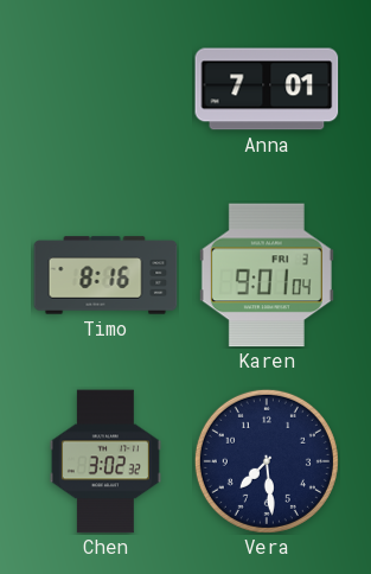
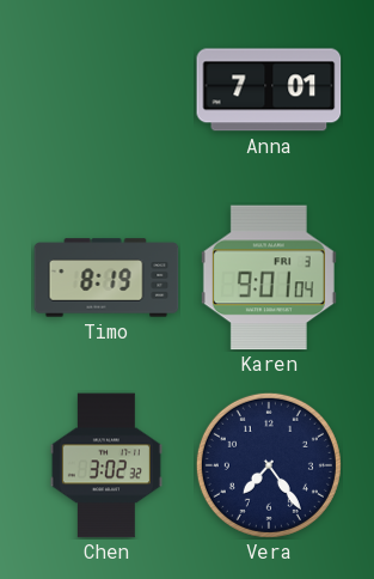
Timo: 8:16 -> 8:19 (106, 278)
Vera: 7:29 -> 7:24 (269, 465)
